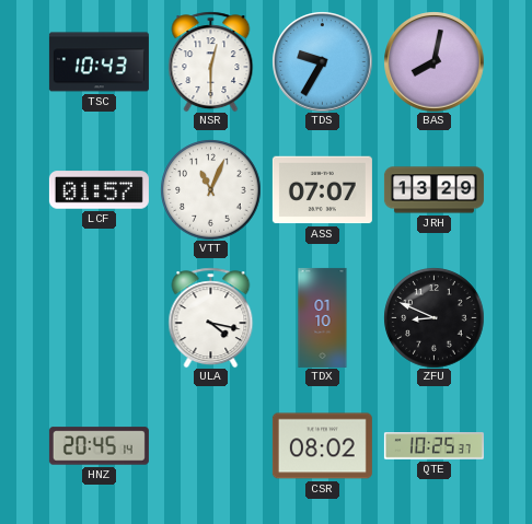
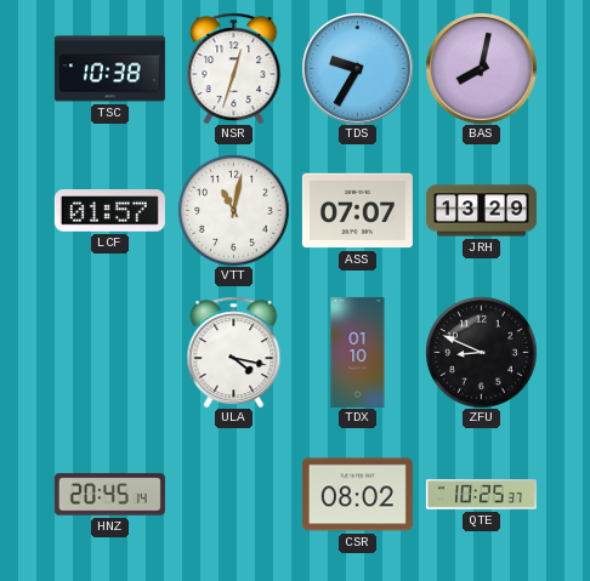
TSC: 10:43 -> 10:38 (109, 69)
NSR: 12:30 -> 12:33 (234, 68)
VTT: 11:04 -> 11:02 (233, 210)
